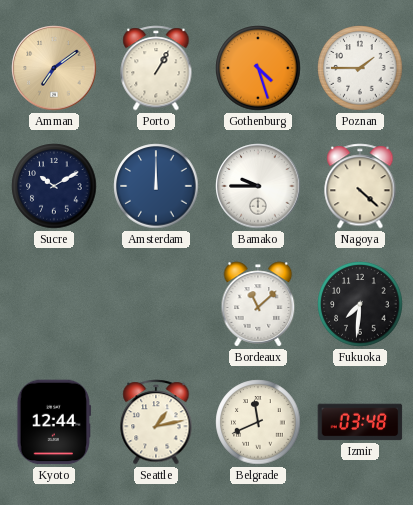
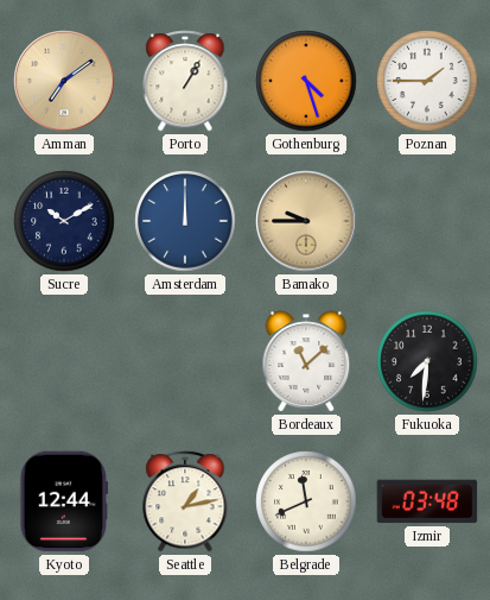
Bamako dial: white -> champagne (306, 221)
Nagoya: 4:22 -> none (360, 186)
